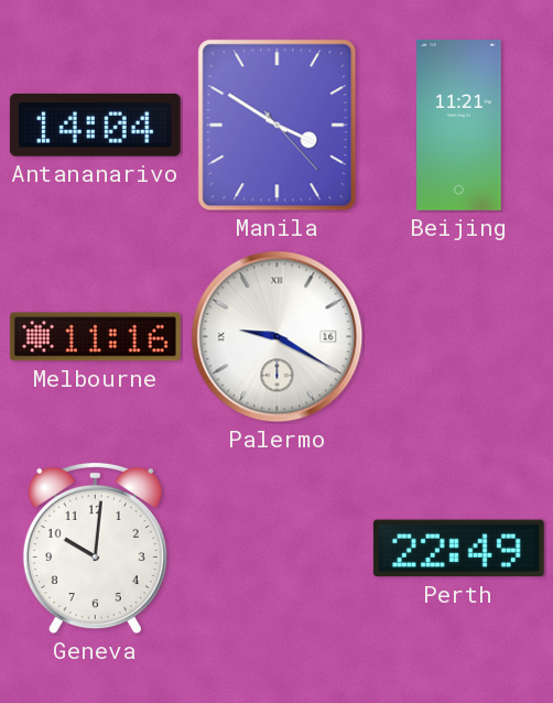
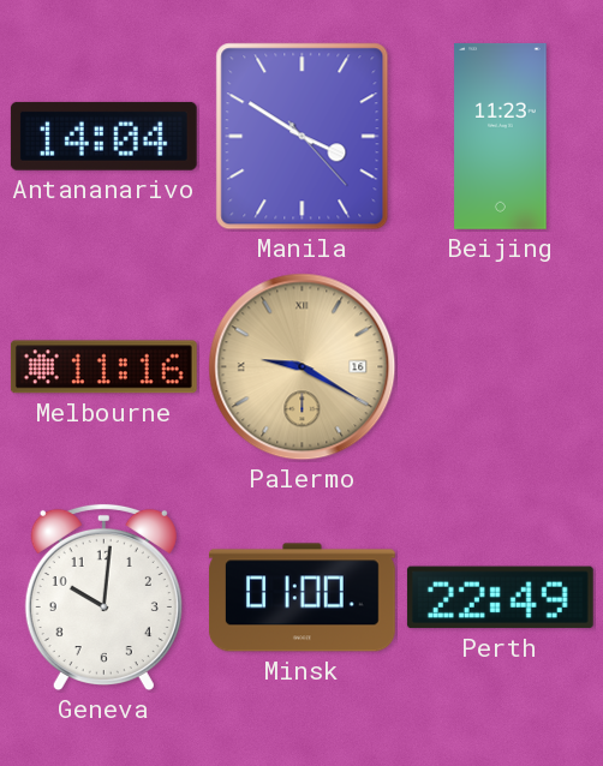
Beijing: 11:21 -> 11:23 (501, 136)
Palermo dial: white -> champagne (303, 367)
Minsk: none -> 01:00 (301, 598)
